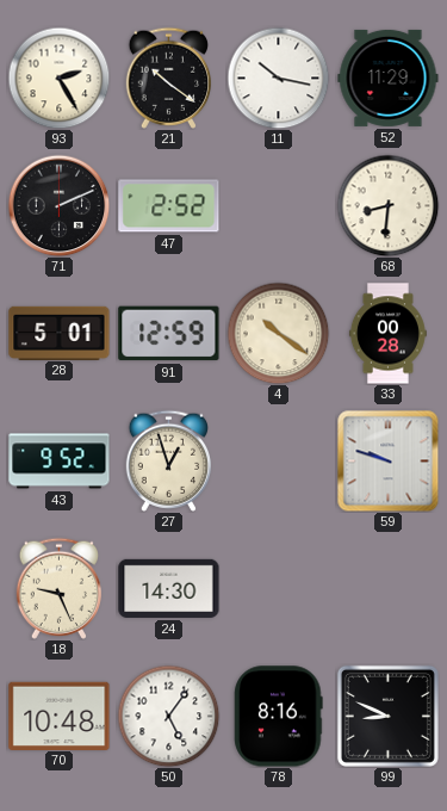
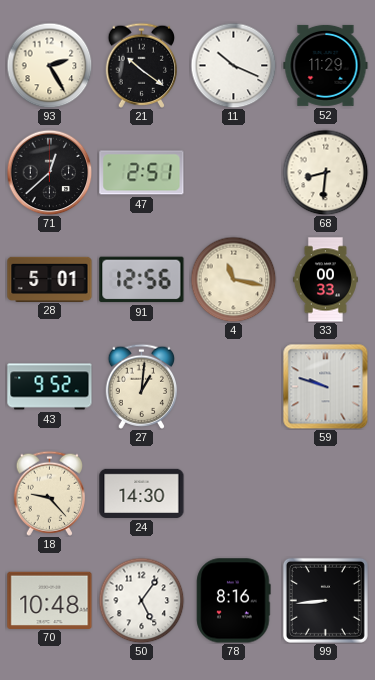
11: 10:17 -> 10:19 (233, 65)
71: 2:11 -> 12:38 (49, 172)
47: 2:52 -> 2:51 (142, 173)
91: 12:59 -> 12:56 (142, 280)
4: 10:21 -> 11:17 (233, 279)
33: 00:28 -> 00:33 (325, 280)
27: 12:57 -> 1:01 (141, 386)
18: 9:26 -> 9:23 (49, 493)
99: 8:49 -> 8:44 (325, 600)
